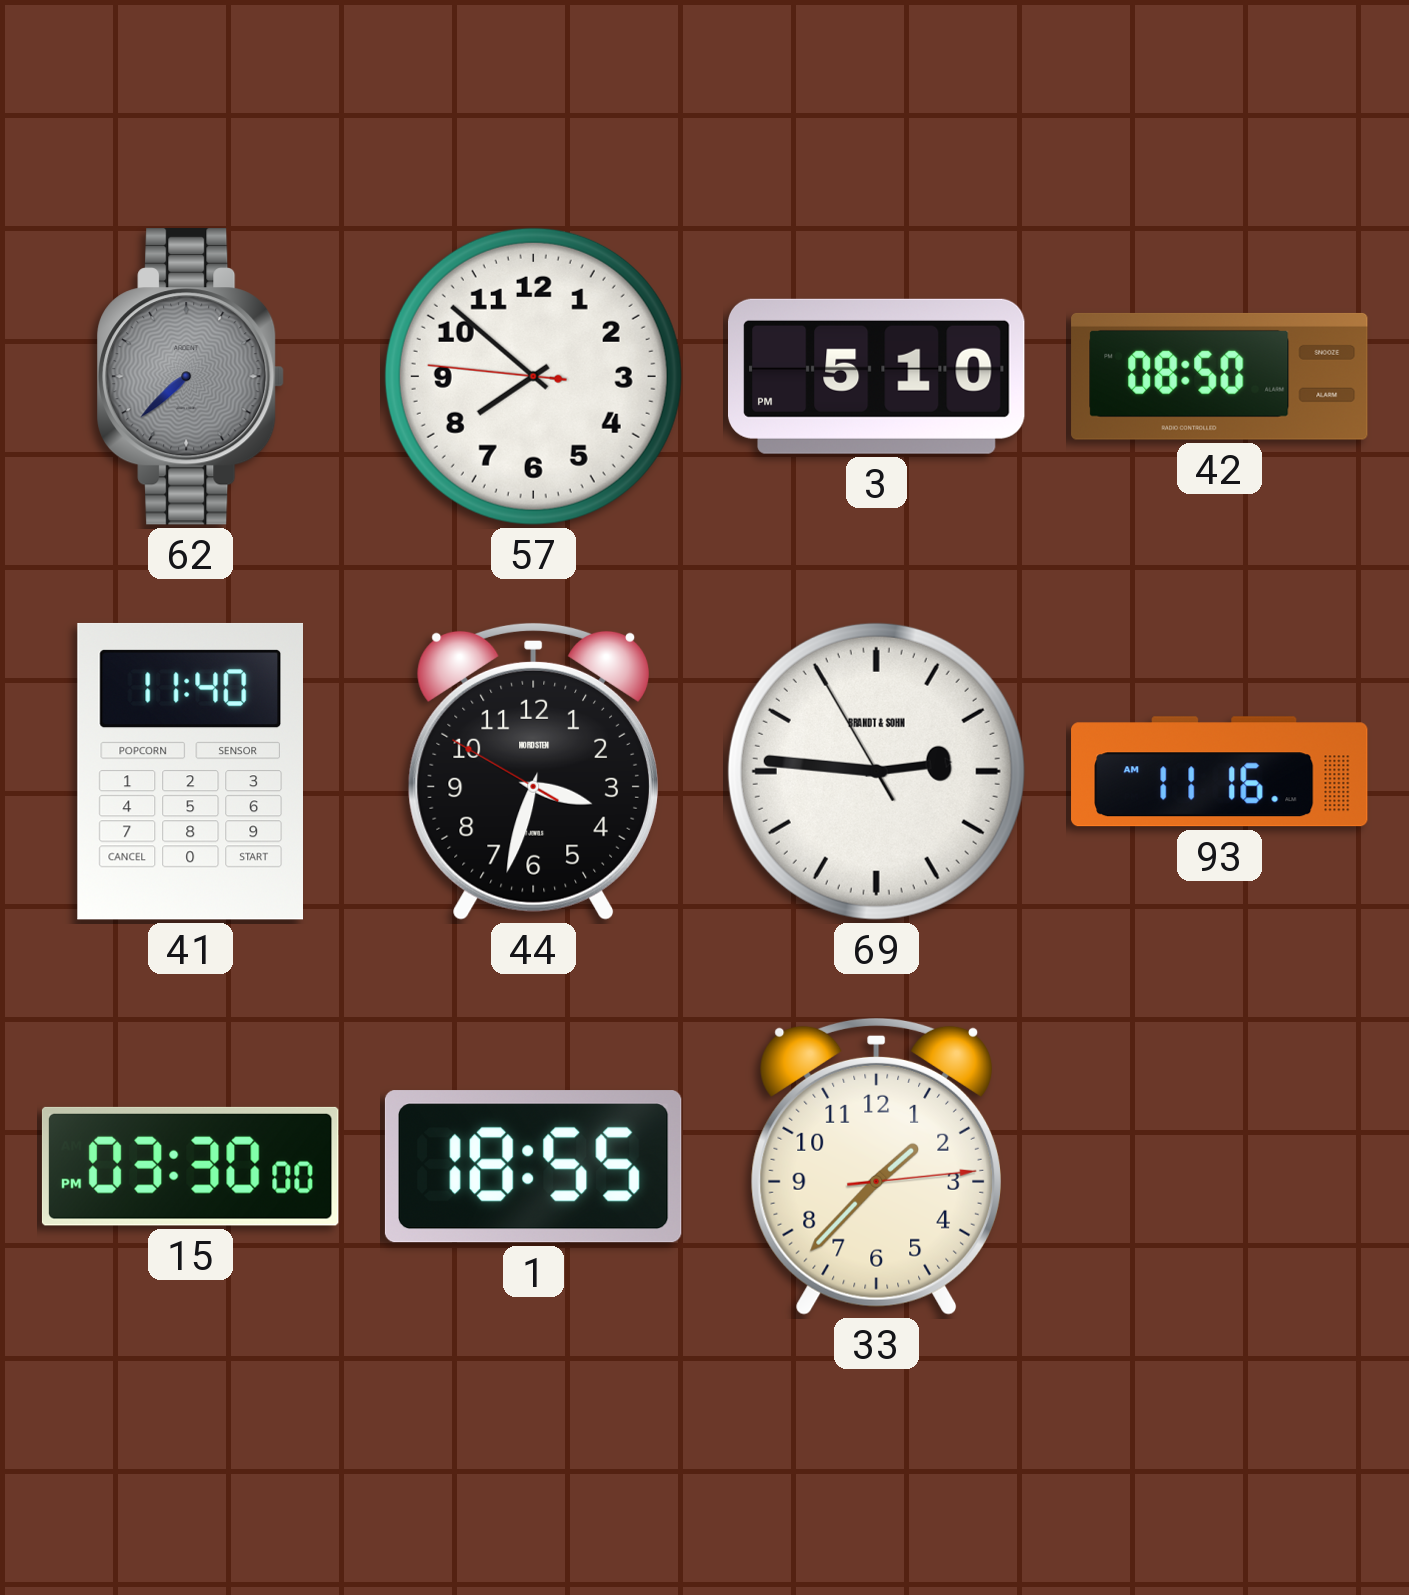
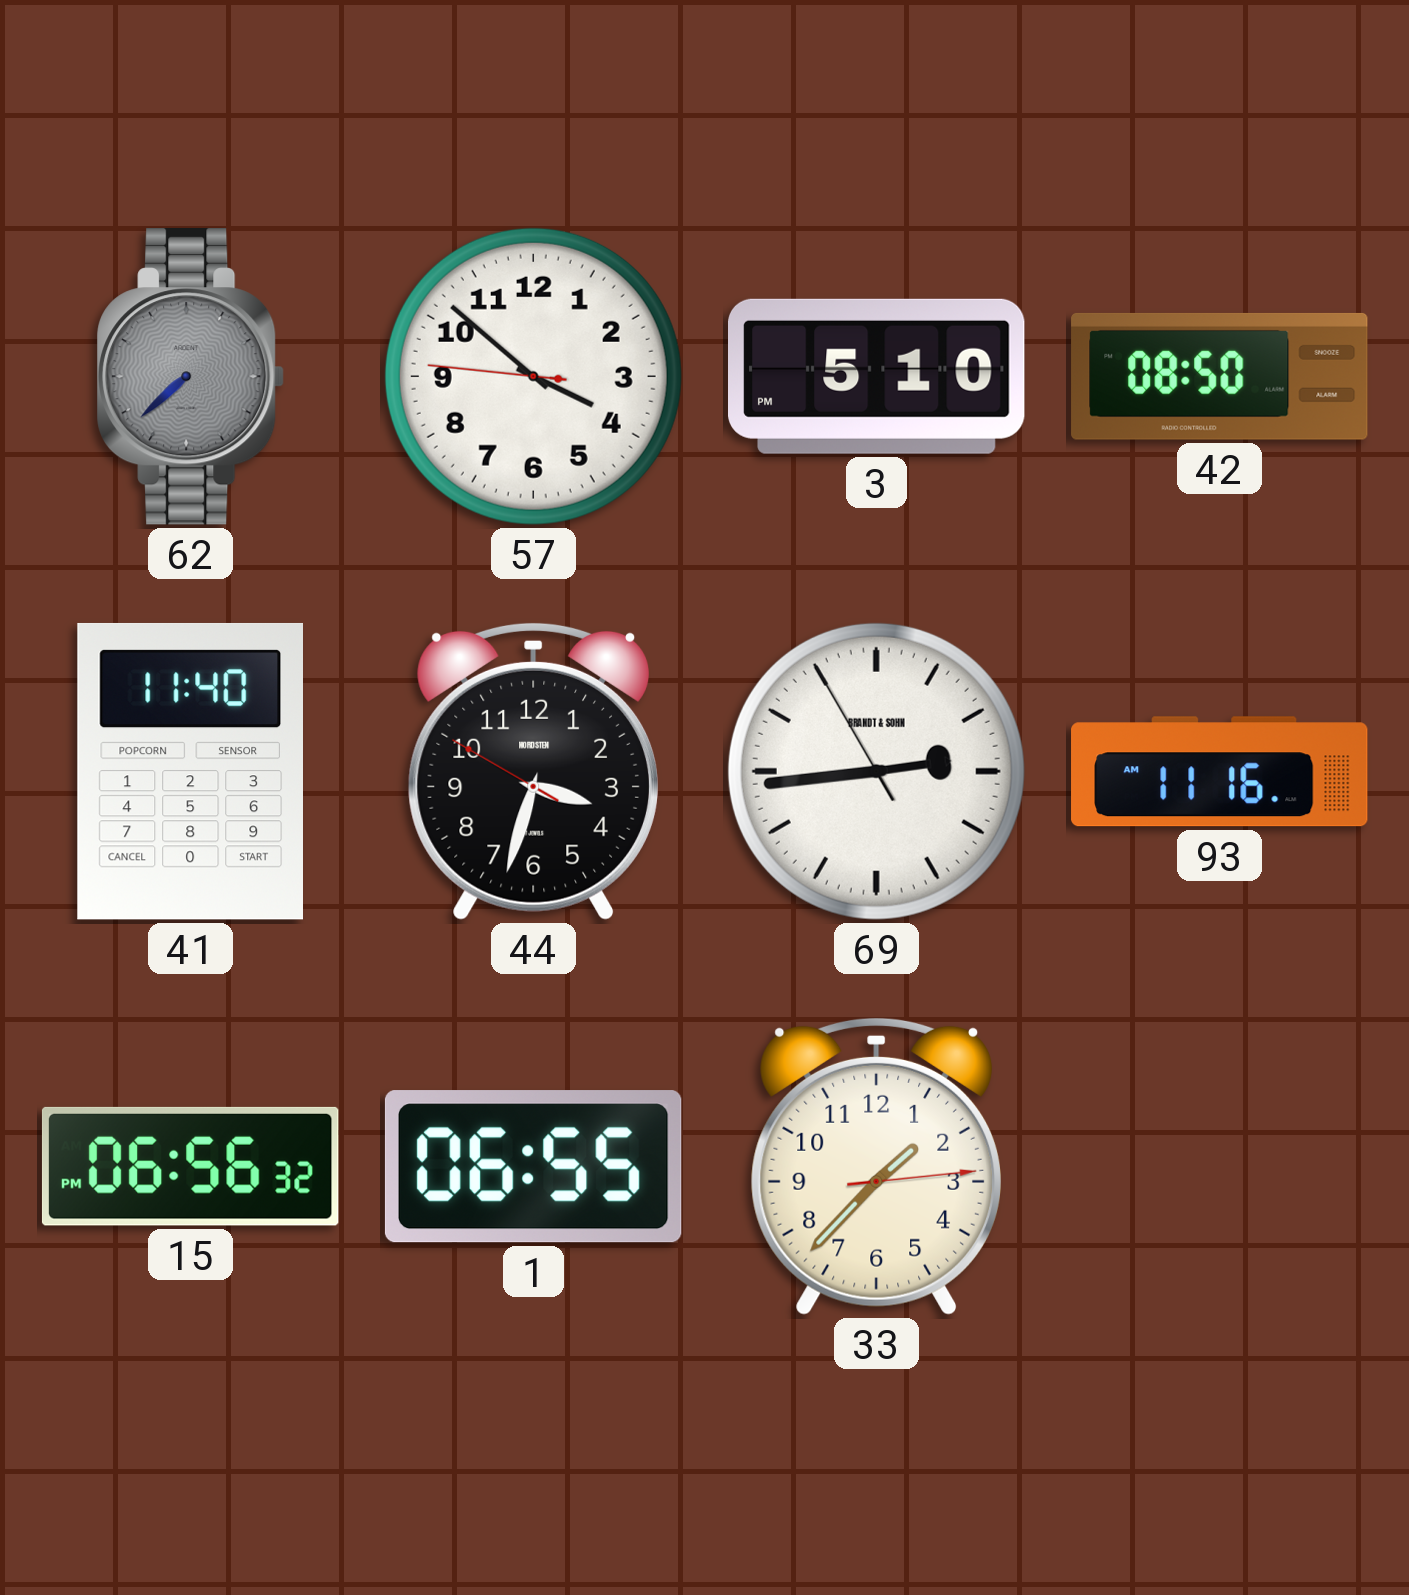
57: 7:51 -> 3:51 (533, 376)
69: 2:45 -> 2:43 (876, 771)
15: 03:30 -> 06:56 (190, 1166)
1: 18:55 -> 06:55 (533, 1167)
